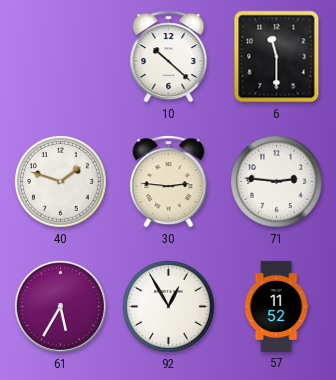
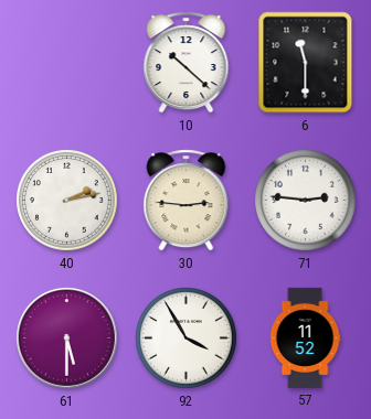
40: 1:48 -> 2:13 (67, 201)
61: 5:35 -> 5:30 (67, 339)
92: 12:55 -> 3:55 (187, 339)
